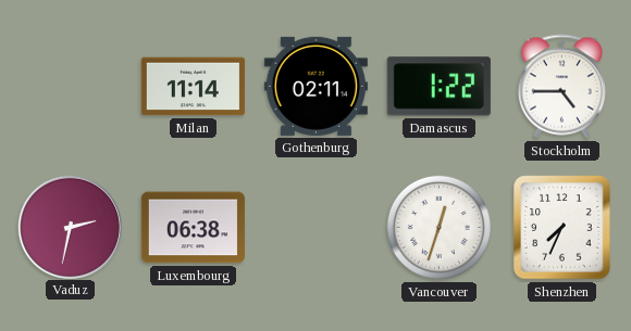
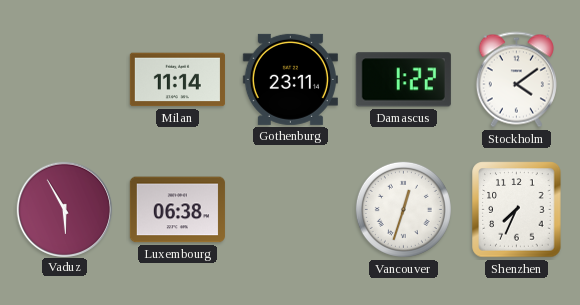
Gothenburg: 02:11 -> 23:11 (290, 79)
Stockholm: 4:45 -> 4:09 (516, 80)
Vaduz: 2:32 -> 5:55 (64, 209)
